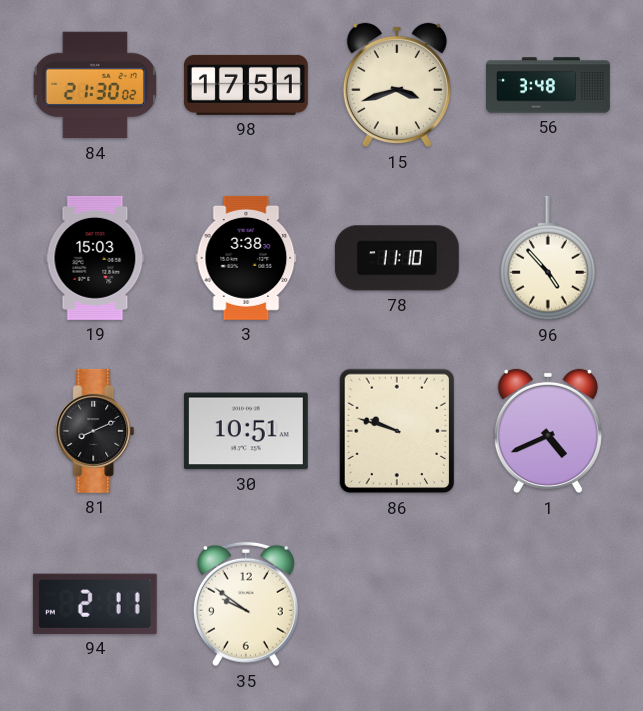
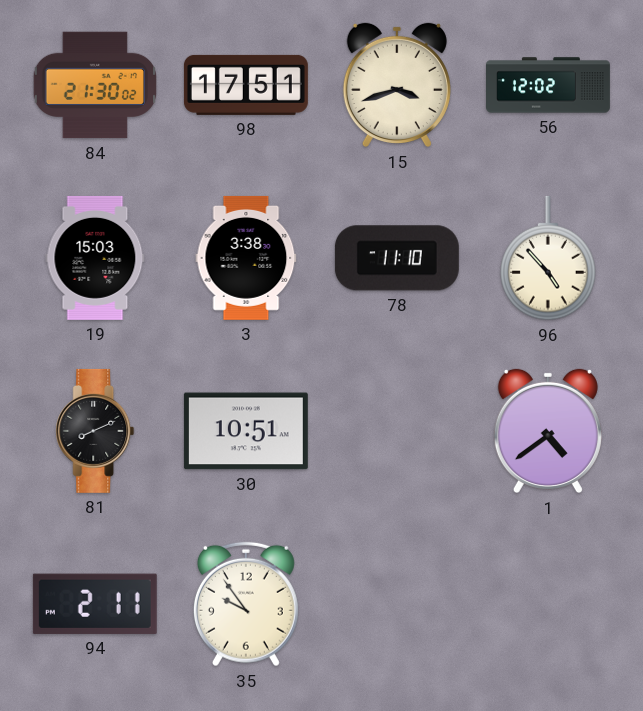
56: 3:48 -> 12:02 (549, 85)
86: 9:48 -> none (397, 431)
1: 4:41 -> 4:39 (548, 431)
35: 9:51 -> 9:54 (246, 604)
